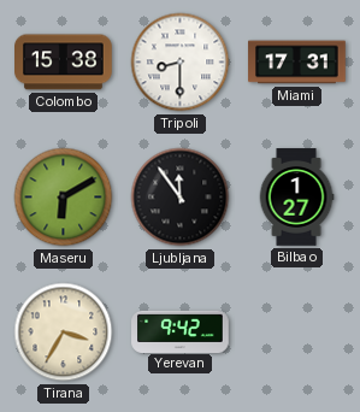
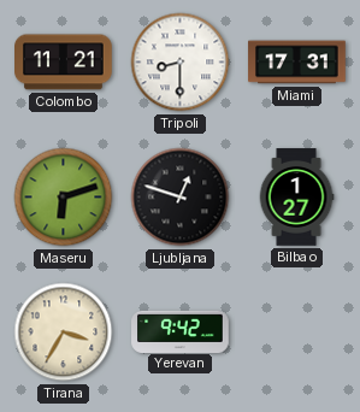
Colombo: 15:38 -> 11:21 (64, 63)
Maseru: 6:10 -> 6:12 (64, 198)
Ljubljana: 11:54 -> 12:48 (181, 198)
